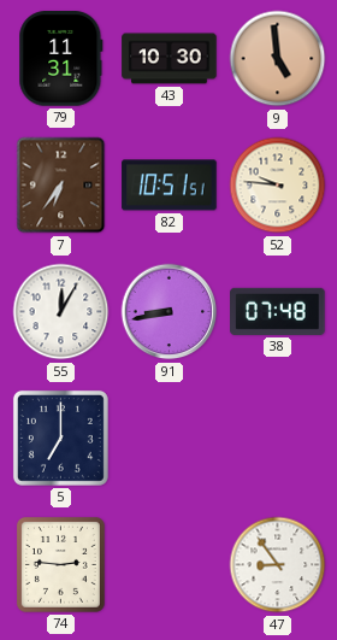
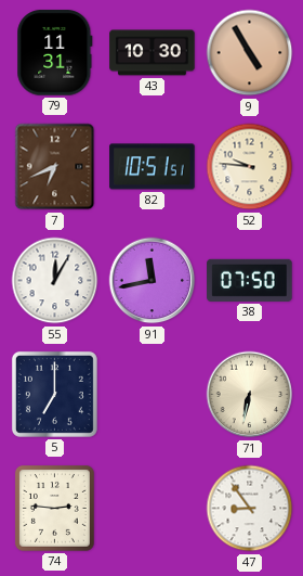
9: 4:59 -> 4:55 (250, 53)
7: 6:36 -> 6:41 (55, 167)
91: 8:43 -> 11:43 (153, 281)
38: 07:48 -> 07:50 (250, 280)
71: none -> 6:32 (250, 395)
